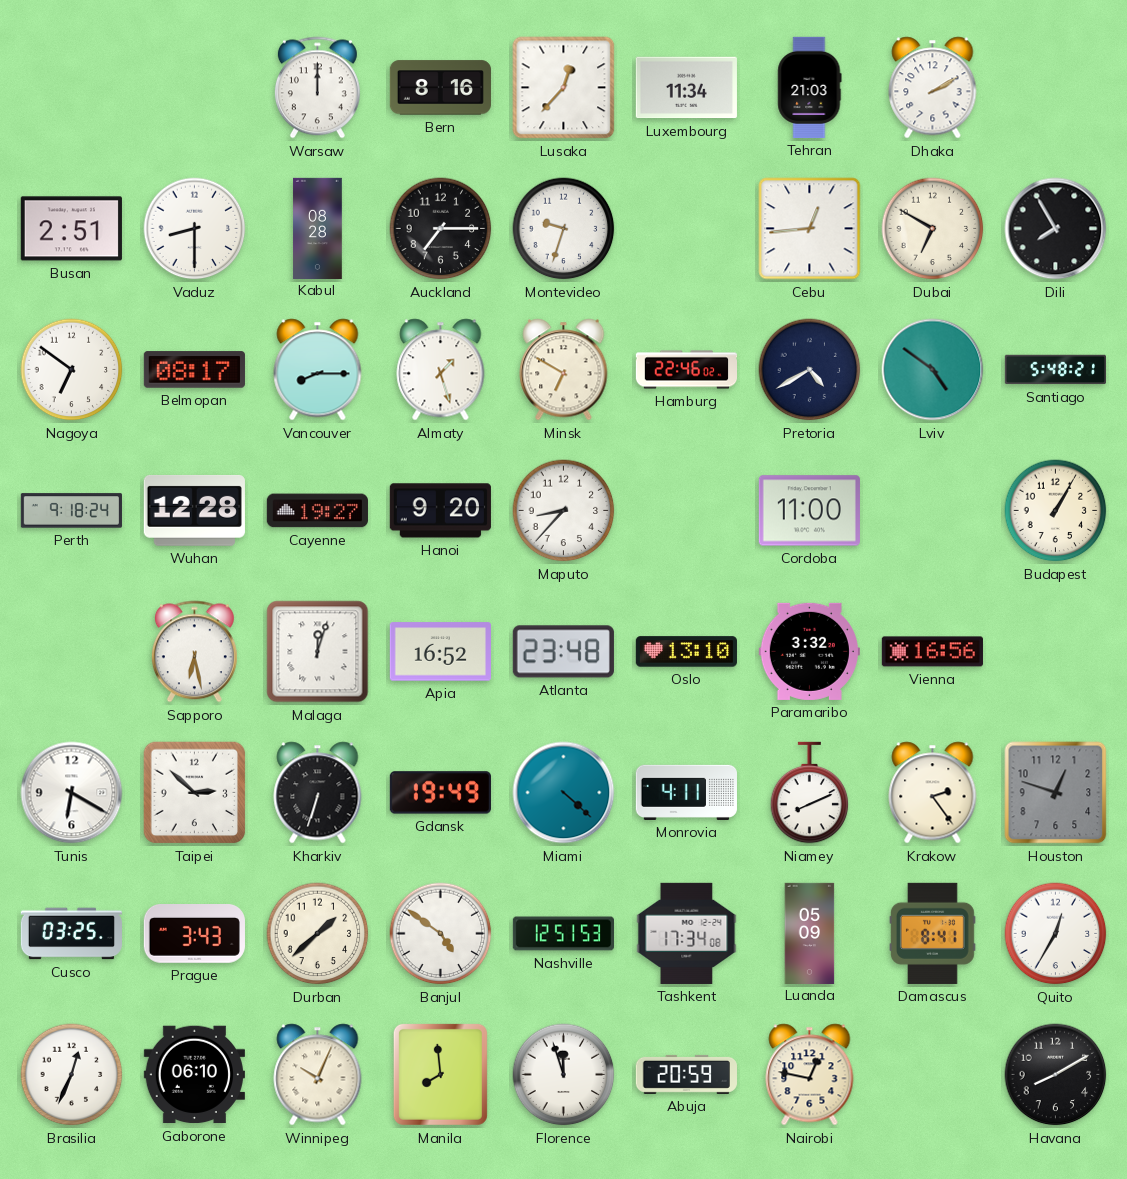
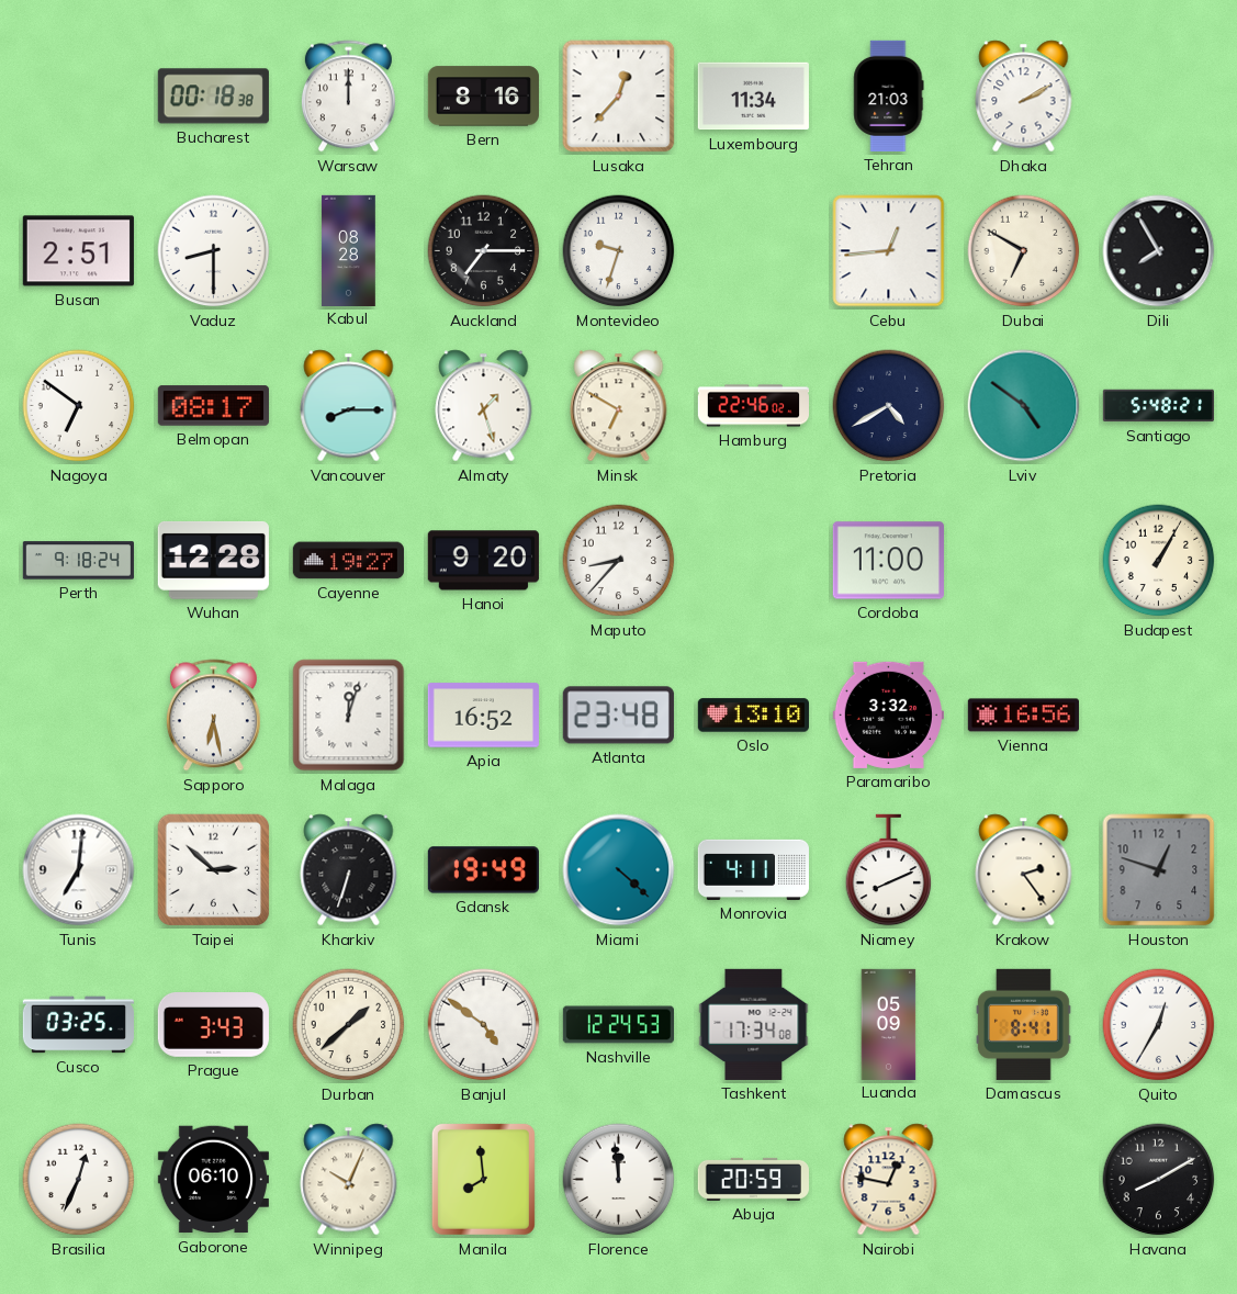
Bucharest: none -> 00:18 (213, 97)
Tunis: 6:20 -> 7:01 (79, 870)
Nashville: 12:51 -> 12:24 (618, 1025)
Florence: 11:57 -> 11:59 (619, 1180)
